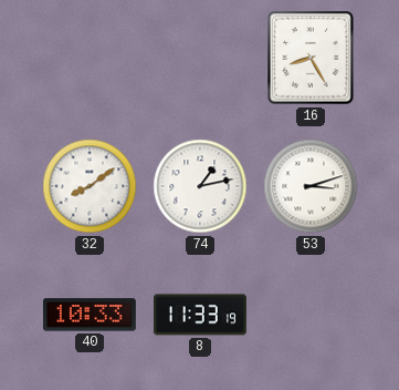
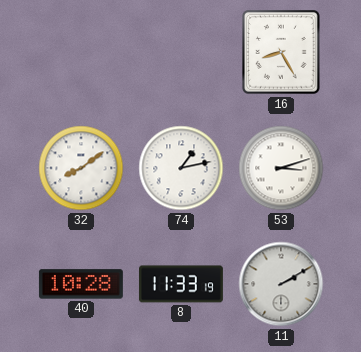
40: 10:33 -> 10:28 (81, 284)
11: none -> 2:10 (281, 284)
